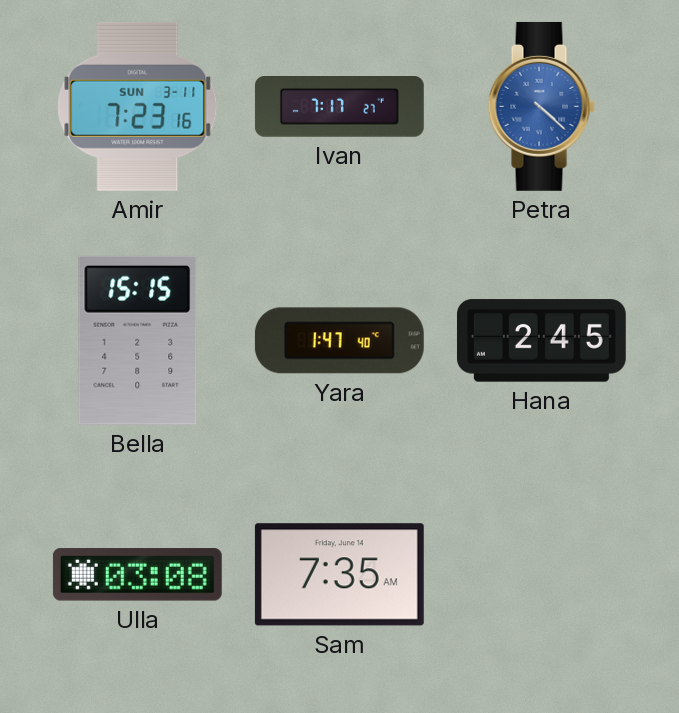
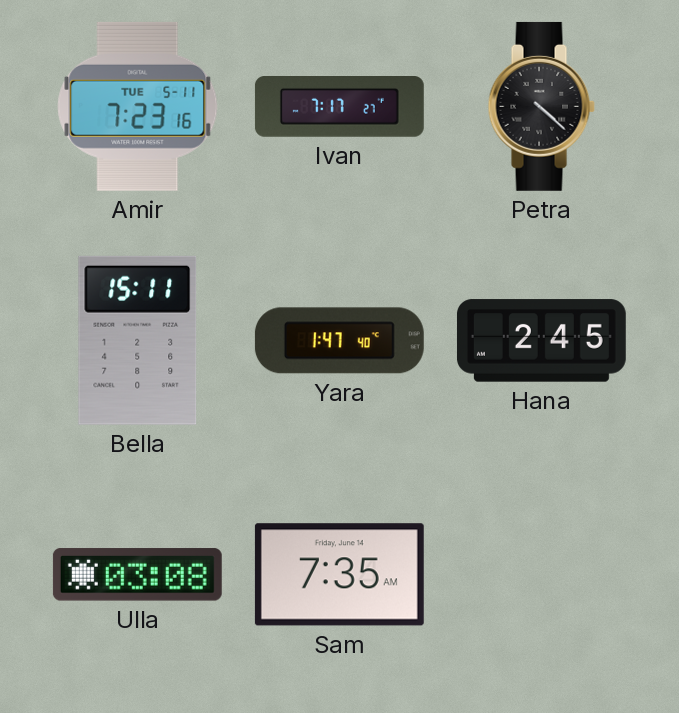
Amir date: SUN 3-11 -> TUE 5-11 (138, 106)
Petra dial: blue -> black (541, 106)
Bella: 15:15 -> 15:11 (138, 340)
